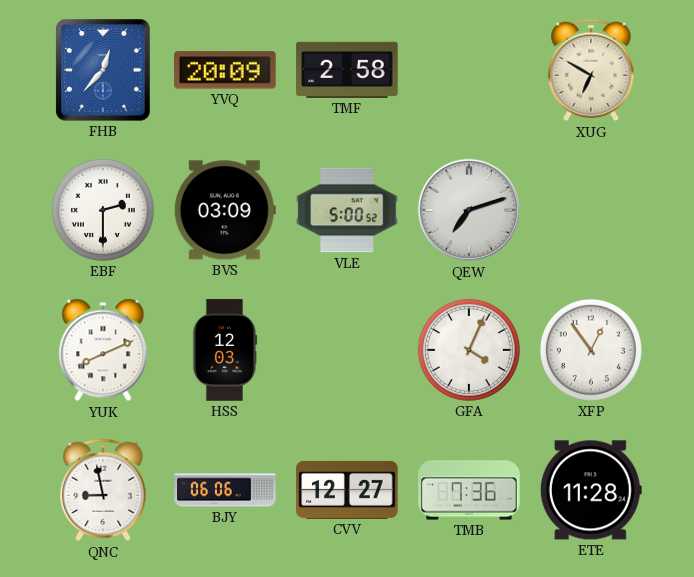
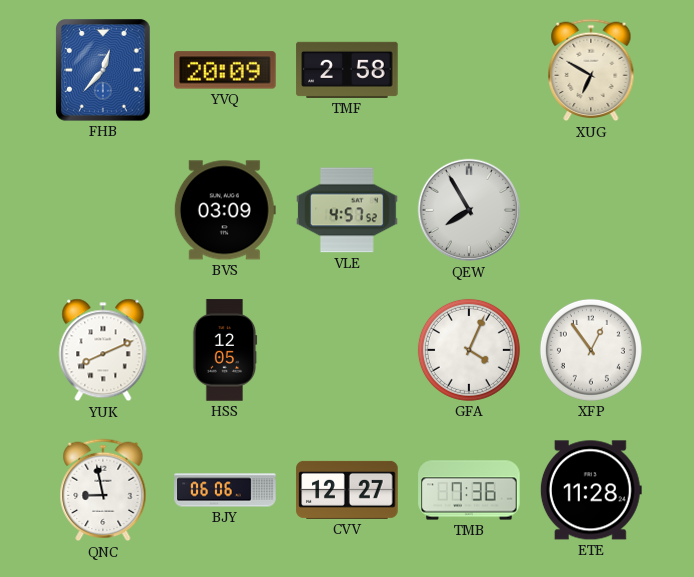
EBF: 2:30 -> none (103, 210)
VLE: 5:00 -> 4:57 (347, 210)
QEW: 7:12 -> 7:55 (469, 210)
HSS: 12:03 -> 12:05 (225, 350)
